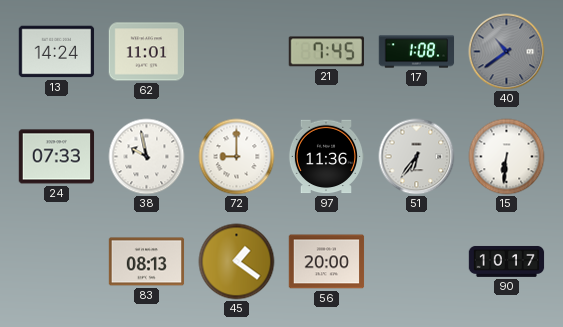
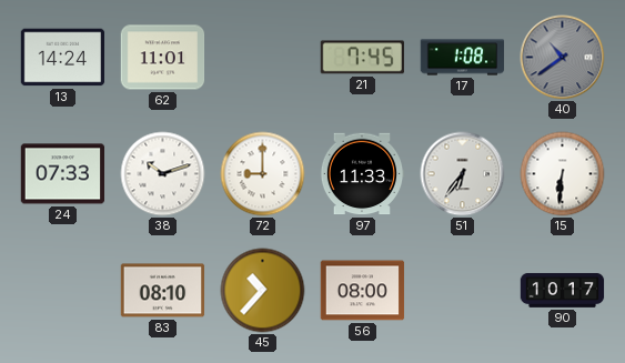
38: 9:58 -> 10:12 (163, 174)
97: 11:36 -> 11:33 (362, 174)
83: 08:13 -> 08:10 (163, 291)
45: 1:21 -> 10:37 (263, 291)
56: 20:00 -> 08:00 (363, 291)
